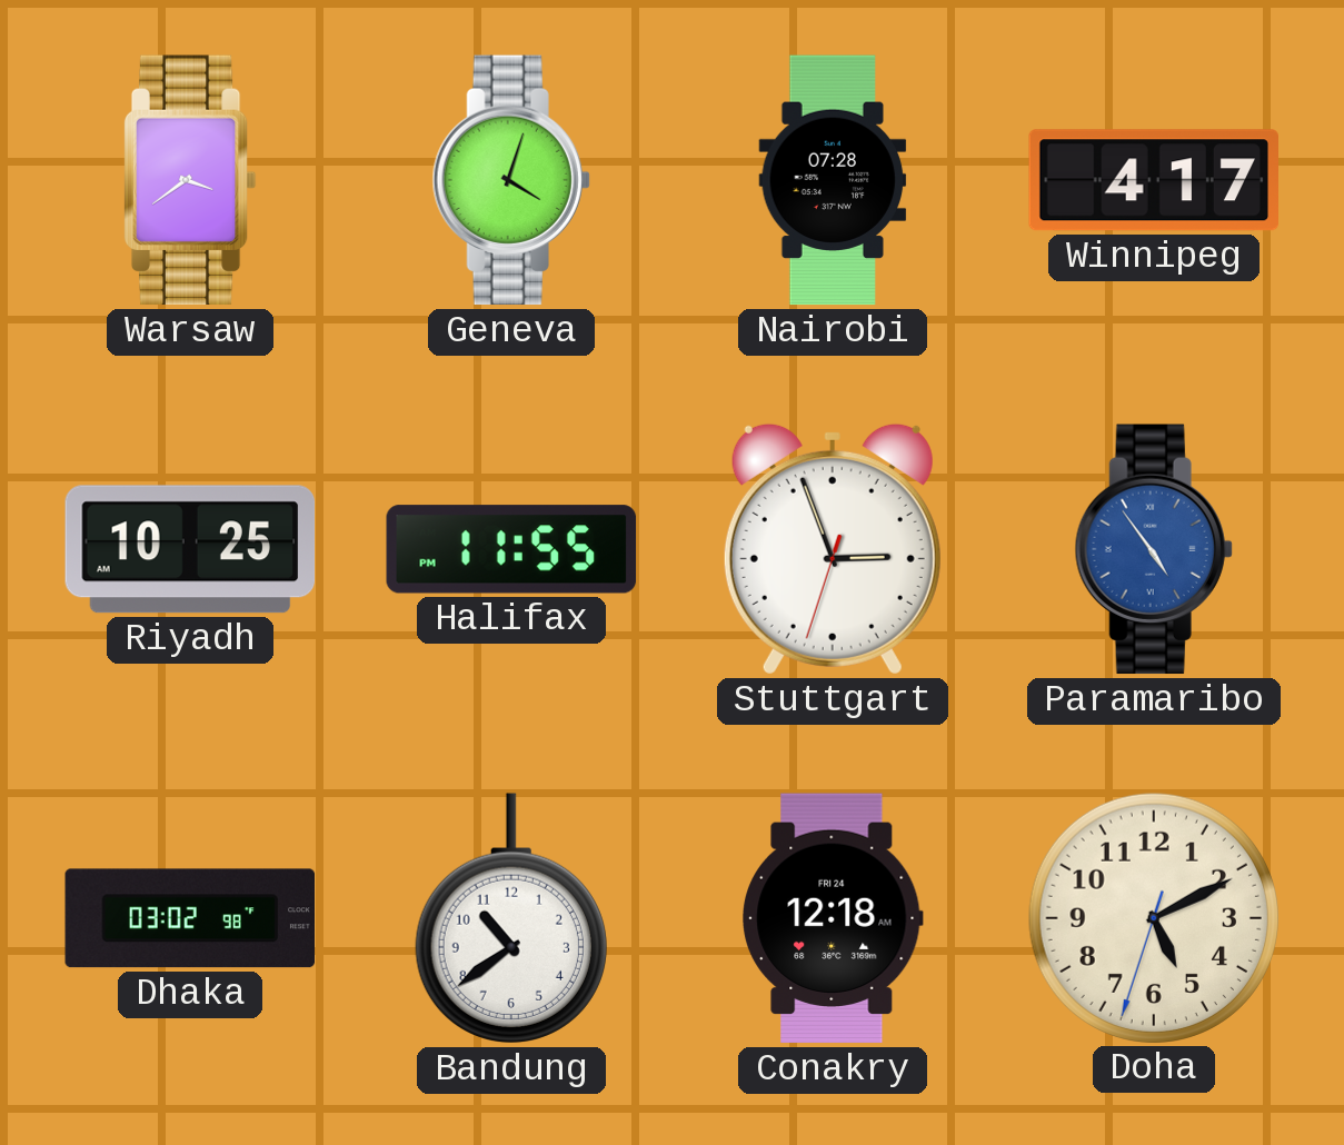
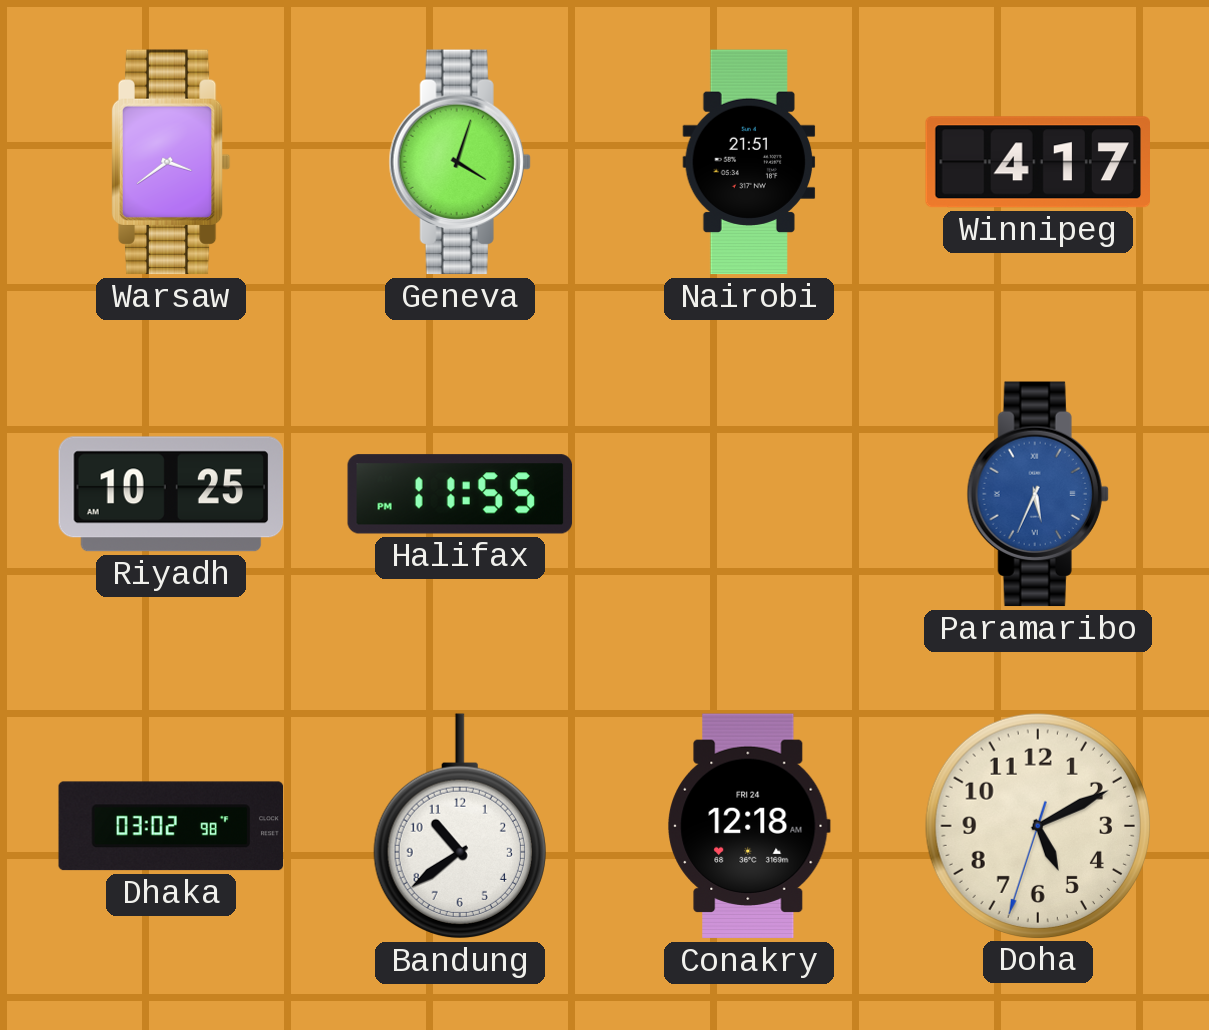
Nairobi: 07:28 -> 21:51 (749, 162)
Stuttgart: 2:56 -> none (833, 549)
Paramaribo: 4:54 -> 5:34 (1038, 494)
